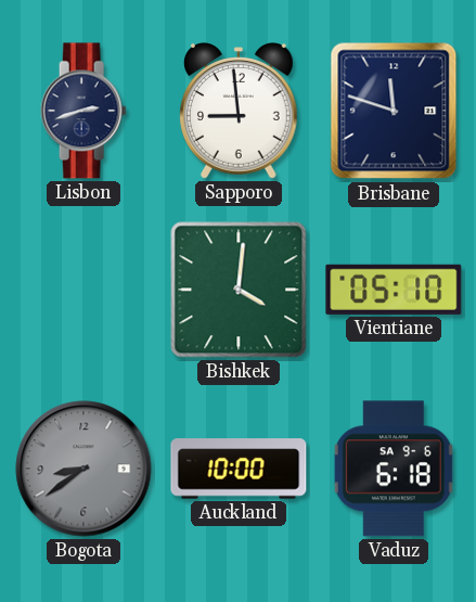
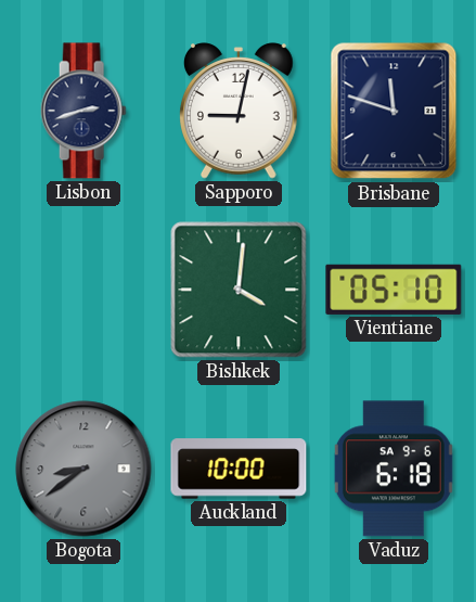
Sapporo: 8:59 -> 9:02 (240, 111)
